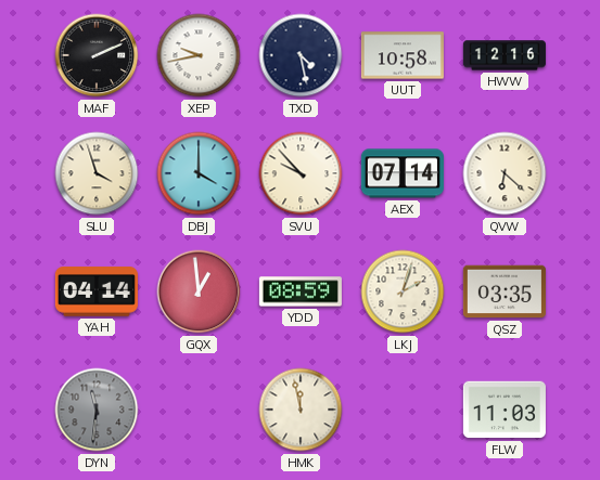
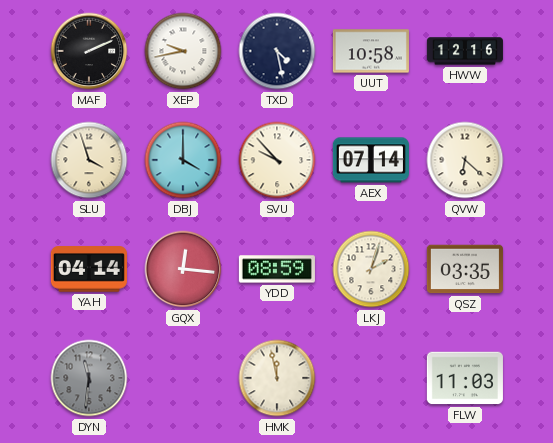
GQX: 12:59 -> 12:16 (183, 269)
